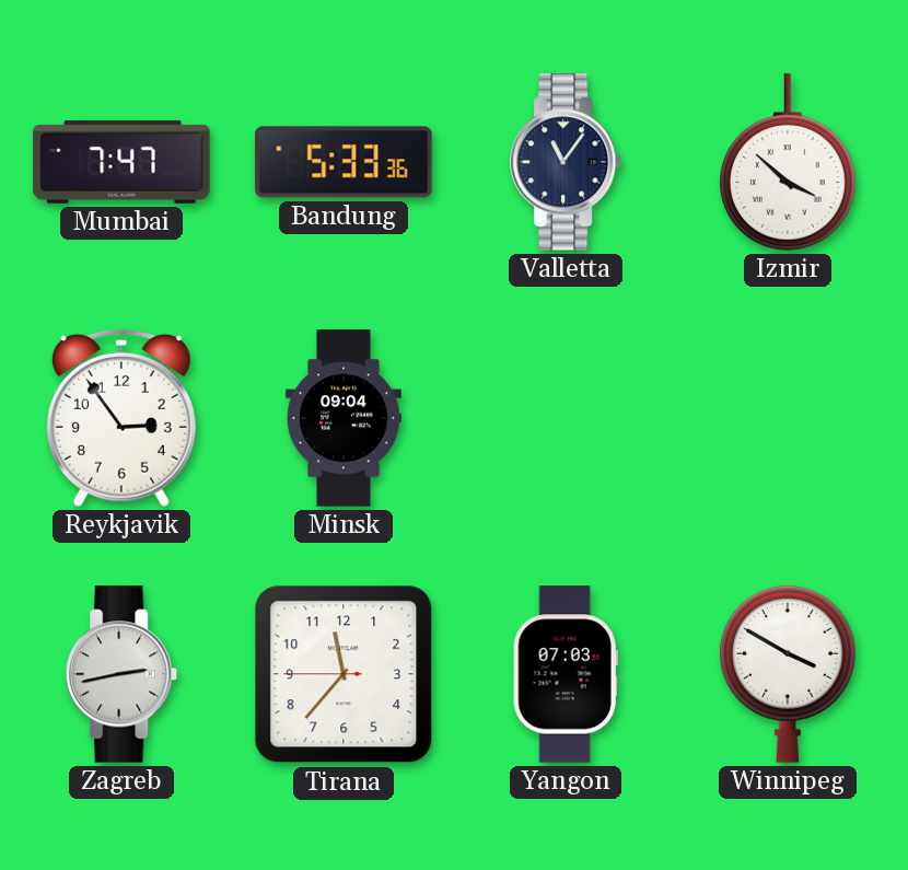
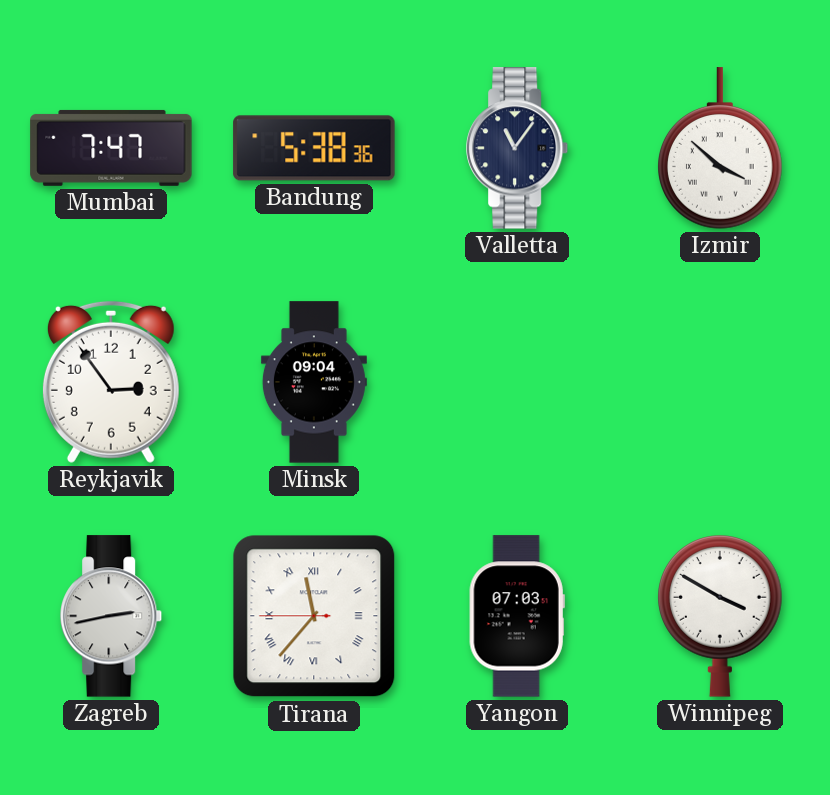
Bandung: 5:33 -> 5:38 (314, 148)
Tirana numerals: Arabic -> Roman (314, 616)
